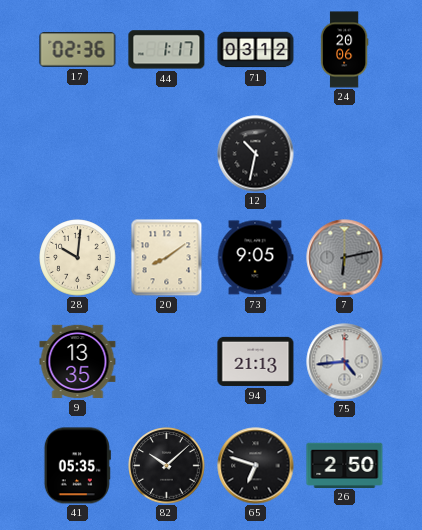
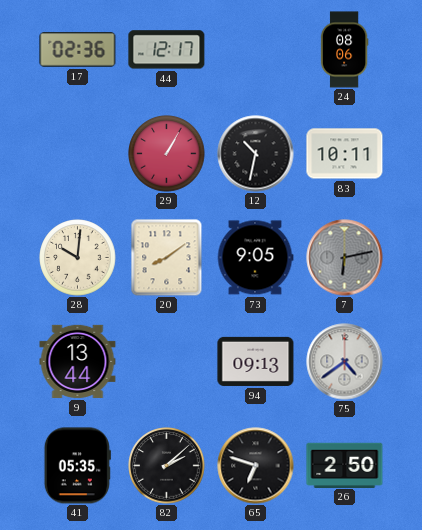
44: 1:17 -> 12:17 (167, 50)
71: 03:12 -> none (256, 50)
24: 20:06 -> 08:06 (344, 50)
29: none -> 1:05 (167, 154)
83: none -> 10:11 (345, 154)
9: 13:35 -> 13:44 (78, 361)
94: 21:13 -> 09:13 (256, 361)
75: 4:44 -> 4:39 (345, 362)
82: 10:08 -> 2:08 (167, 466)
